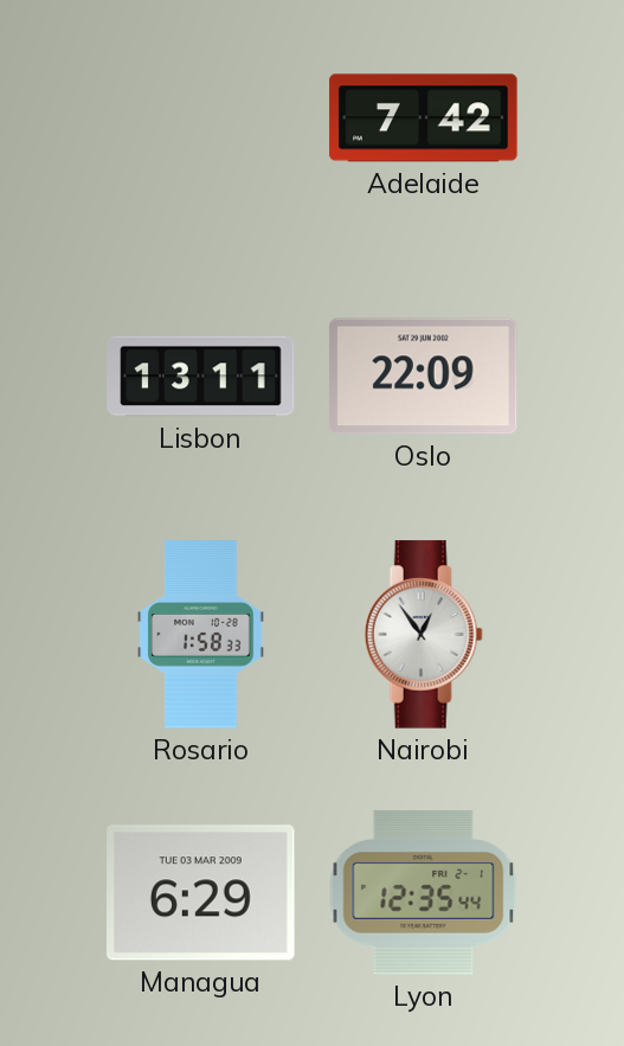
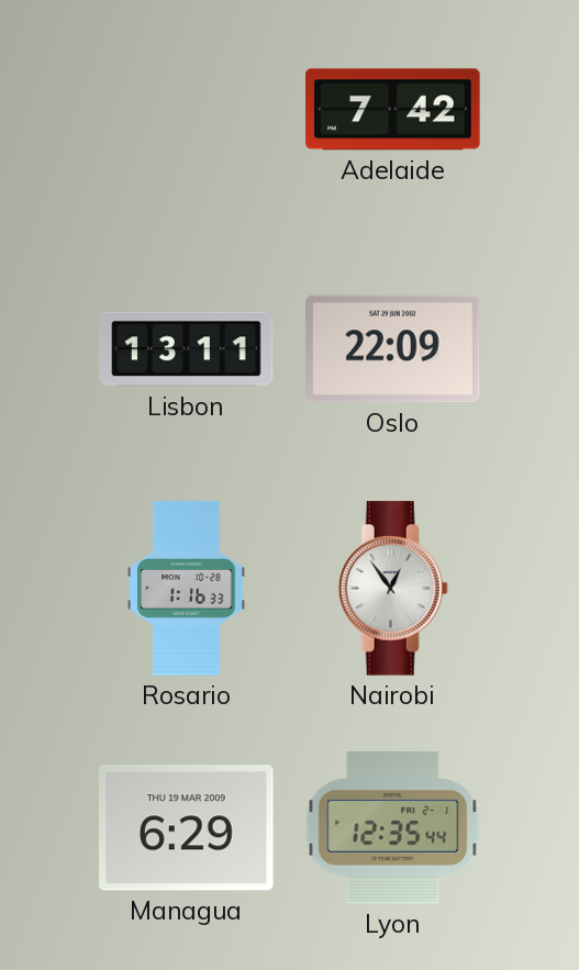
Rosario: 1:58 -> 1:16 (187, 589)
Managua date: TUE 03 MAR 2009 -> THU 19 MAR 2009 (187, 828)
